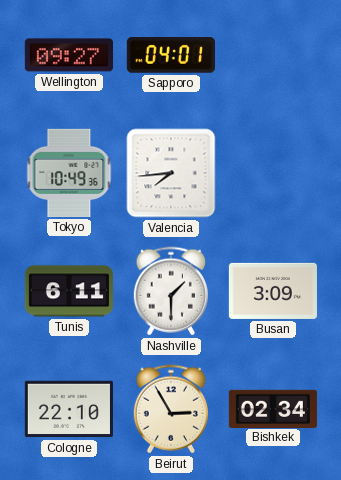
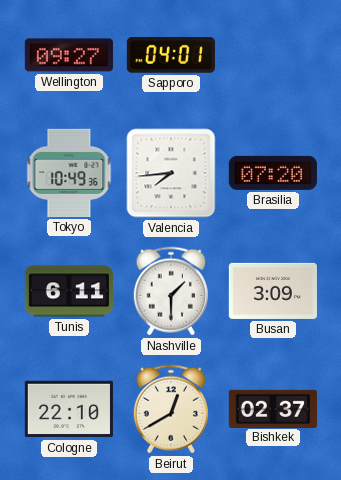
Brasilia: none -> 07:20 (273, 173)
Beirut: 2:55 -> 12:40 (171, 409)
Bishkek: 02:34 -> 02:37 (273, 408)
